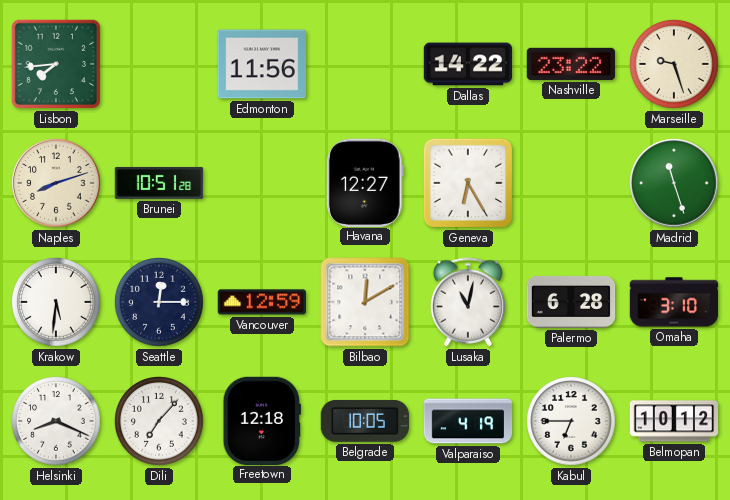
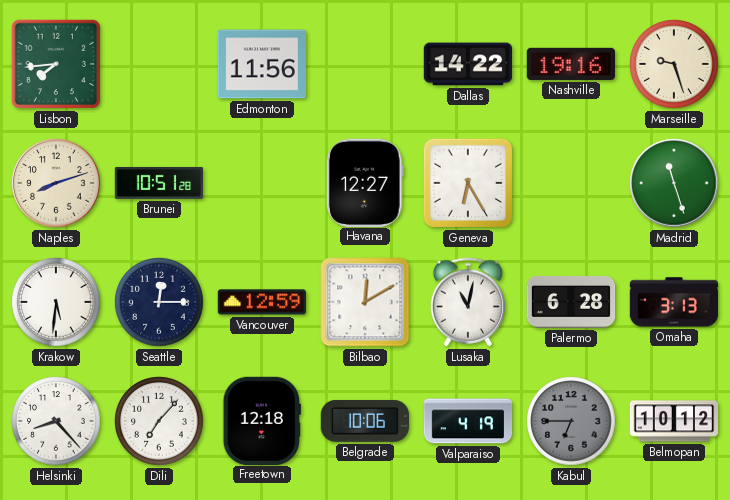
Nashville: 23:22 -> 19:16 (570, 64)
Omaha: 3:10 -> 3:13 (674, 302)
Helsinki: 8:19 -> 8:23 (56, 421)
Belgrade: 10:05 -> 10:06 (364, 421)
Kabul dial: white -> grey (571, 421)
